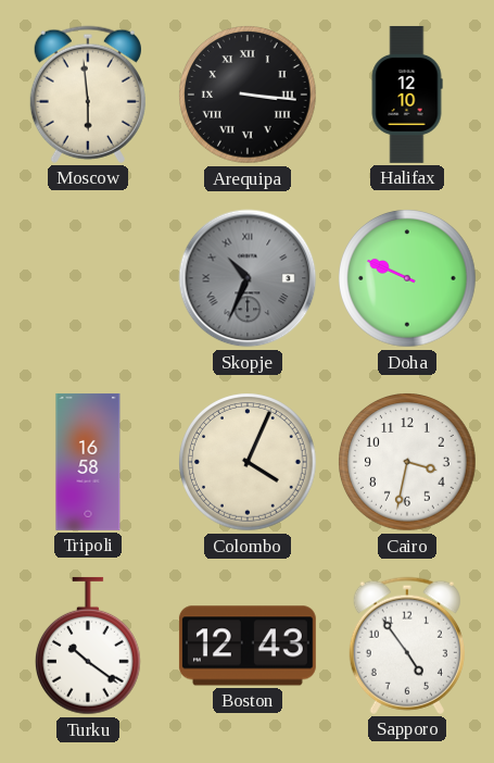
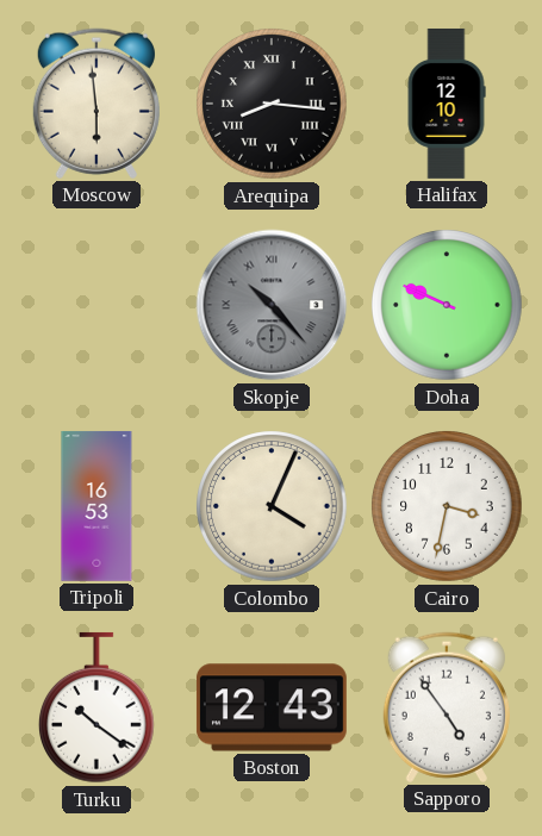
Arequipa: 3:16 -> 8:16 (272, 104)
Skopje: 10:34 -> 10:23 (272, 305)
Tripoli: 16:58 -> 16:53 (96, 506)
